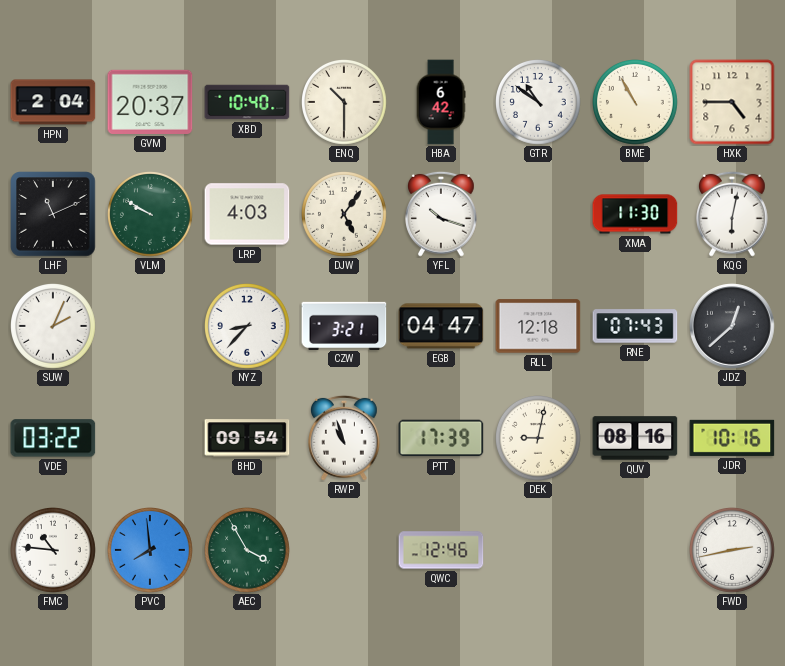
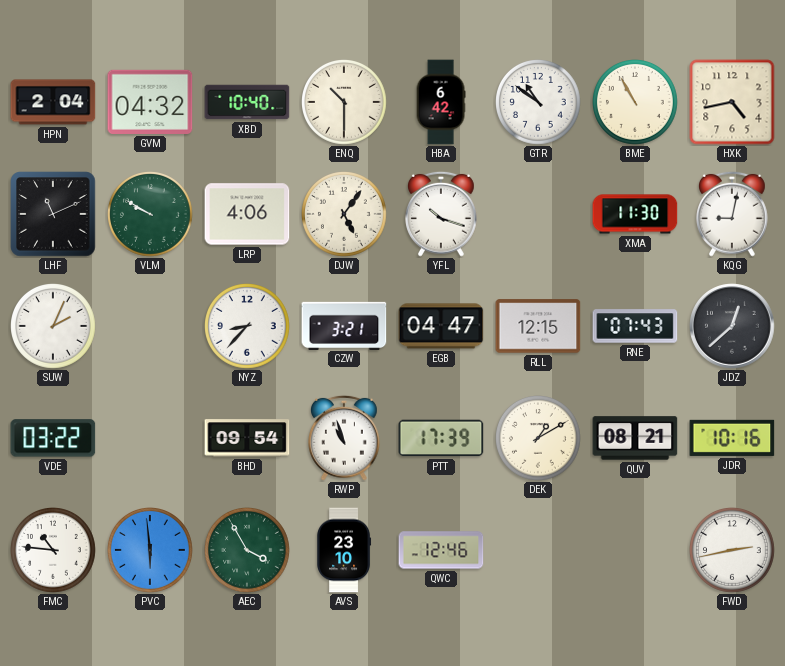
GVM: 20:37 -> 04:32 (150, 102)
HXK: 4:45 -> 4:43 (732, 102)
LRP: 4:03 -> 4:06 (247, 214)
KQG: 6:02 -> 9:02 (733, 214)
RLL: 12:18 -> 12:15 (538, 326)
DEK: 9:02 -> 1:10 (539, 439)
QUV: 08:16 -> 08:21 (635, 438)
PVC: 7:59 -> 5:59 (151, 551)
AVS: none -> 23:10 (344, 550)
